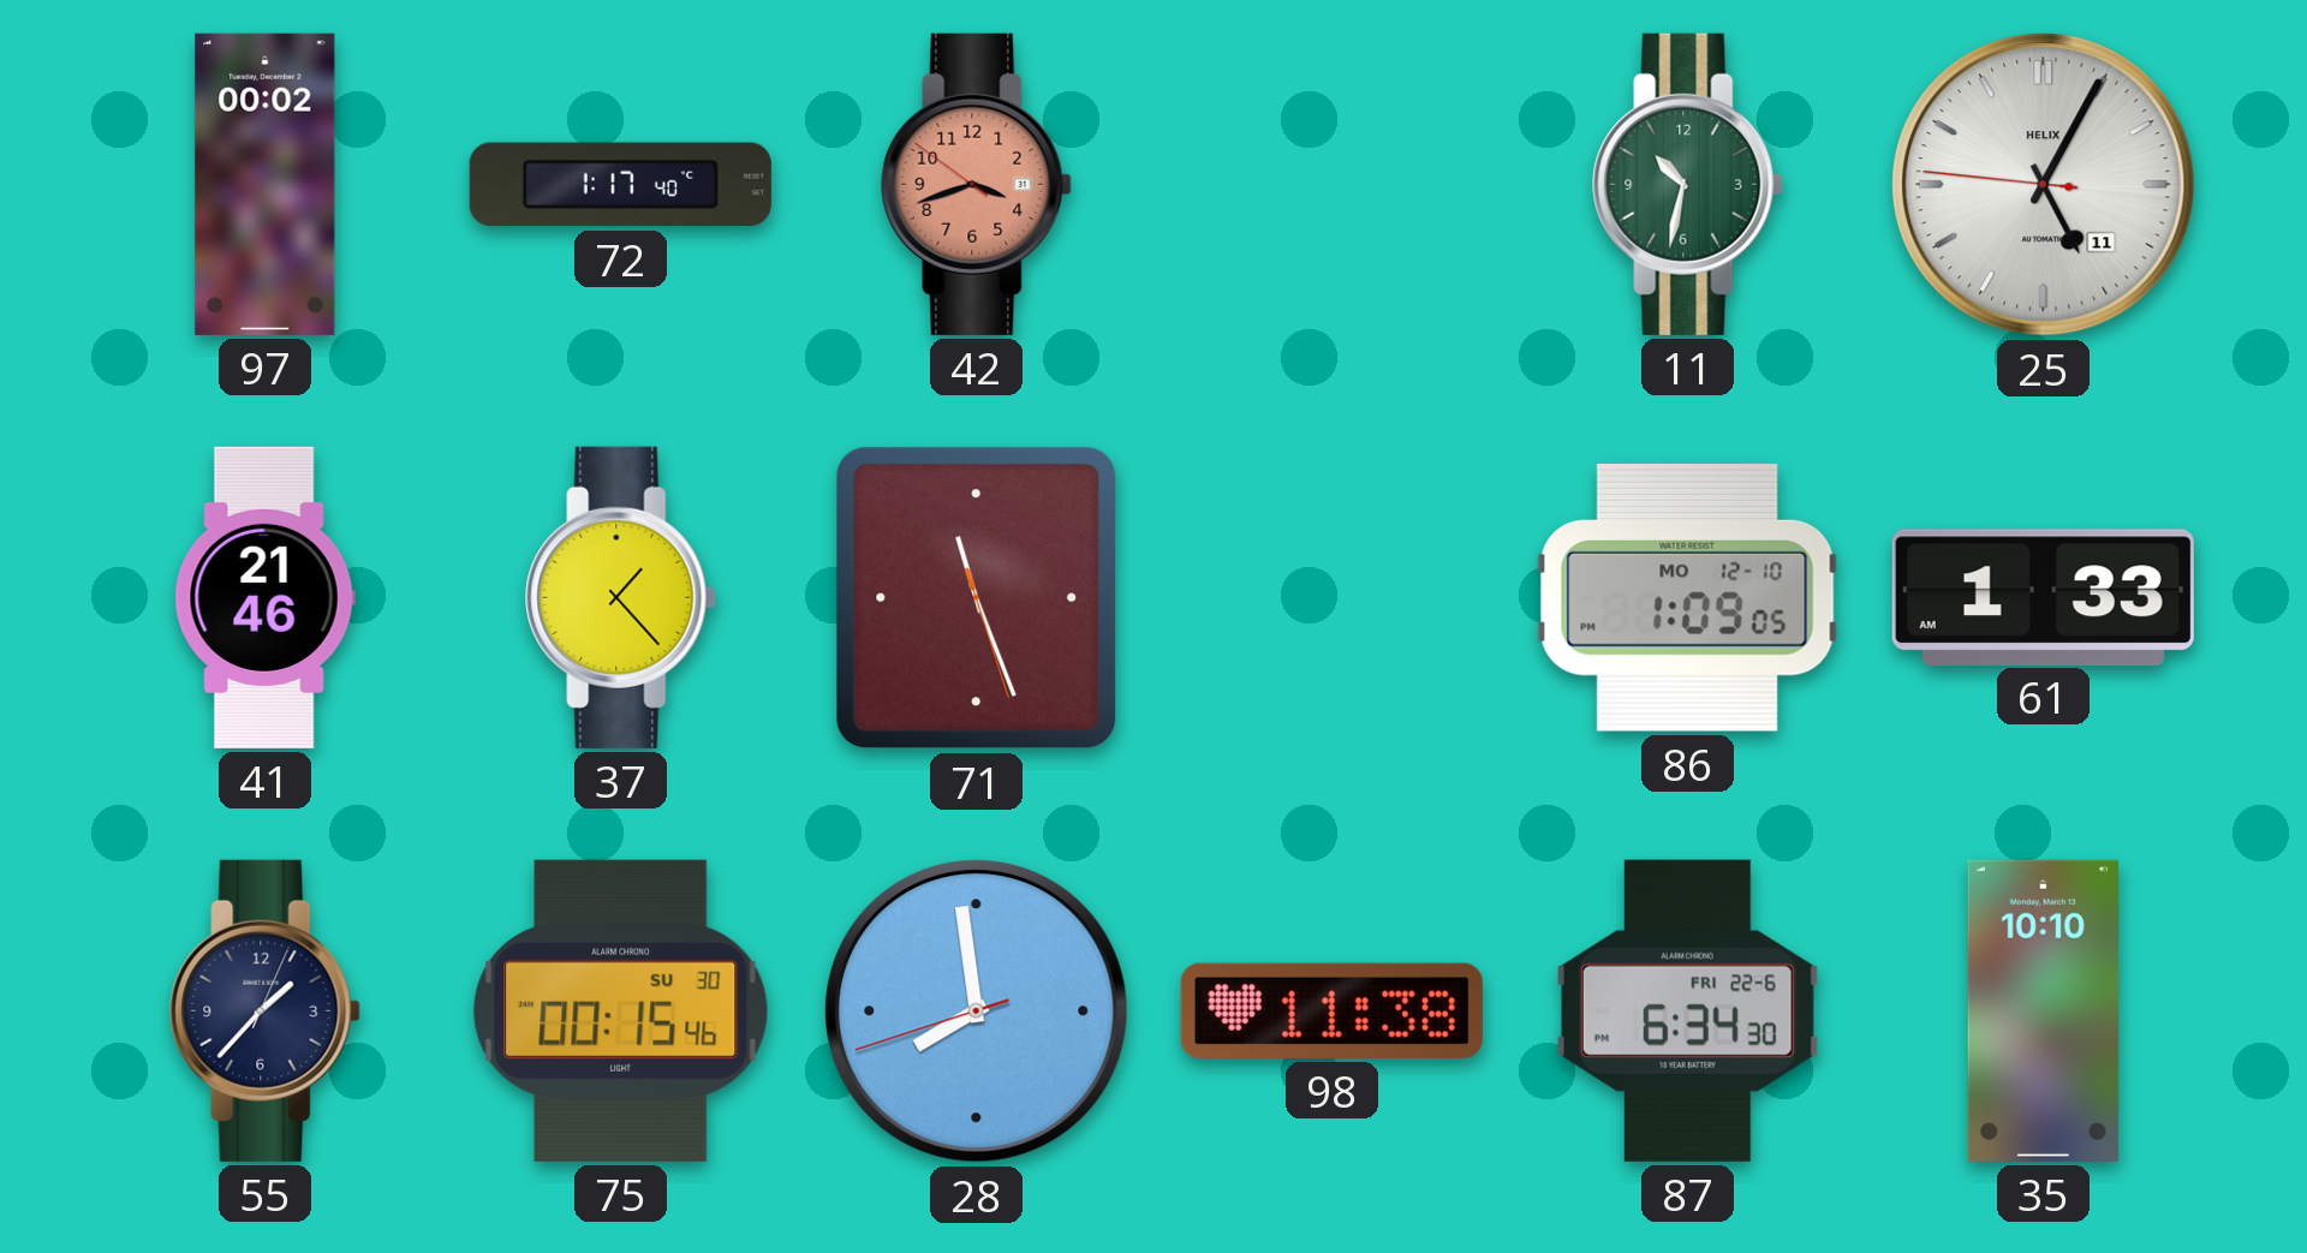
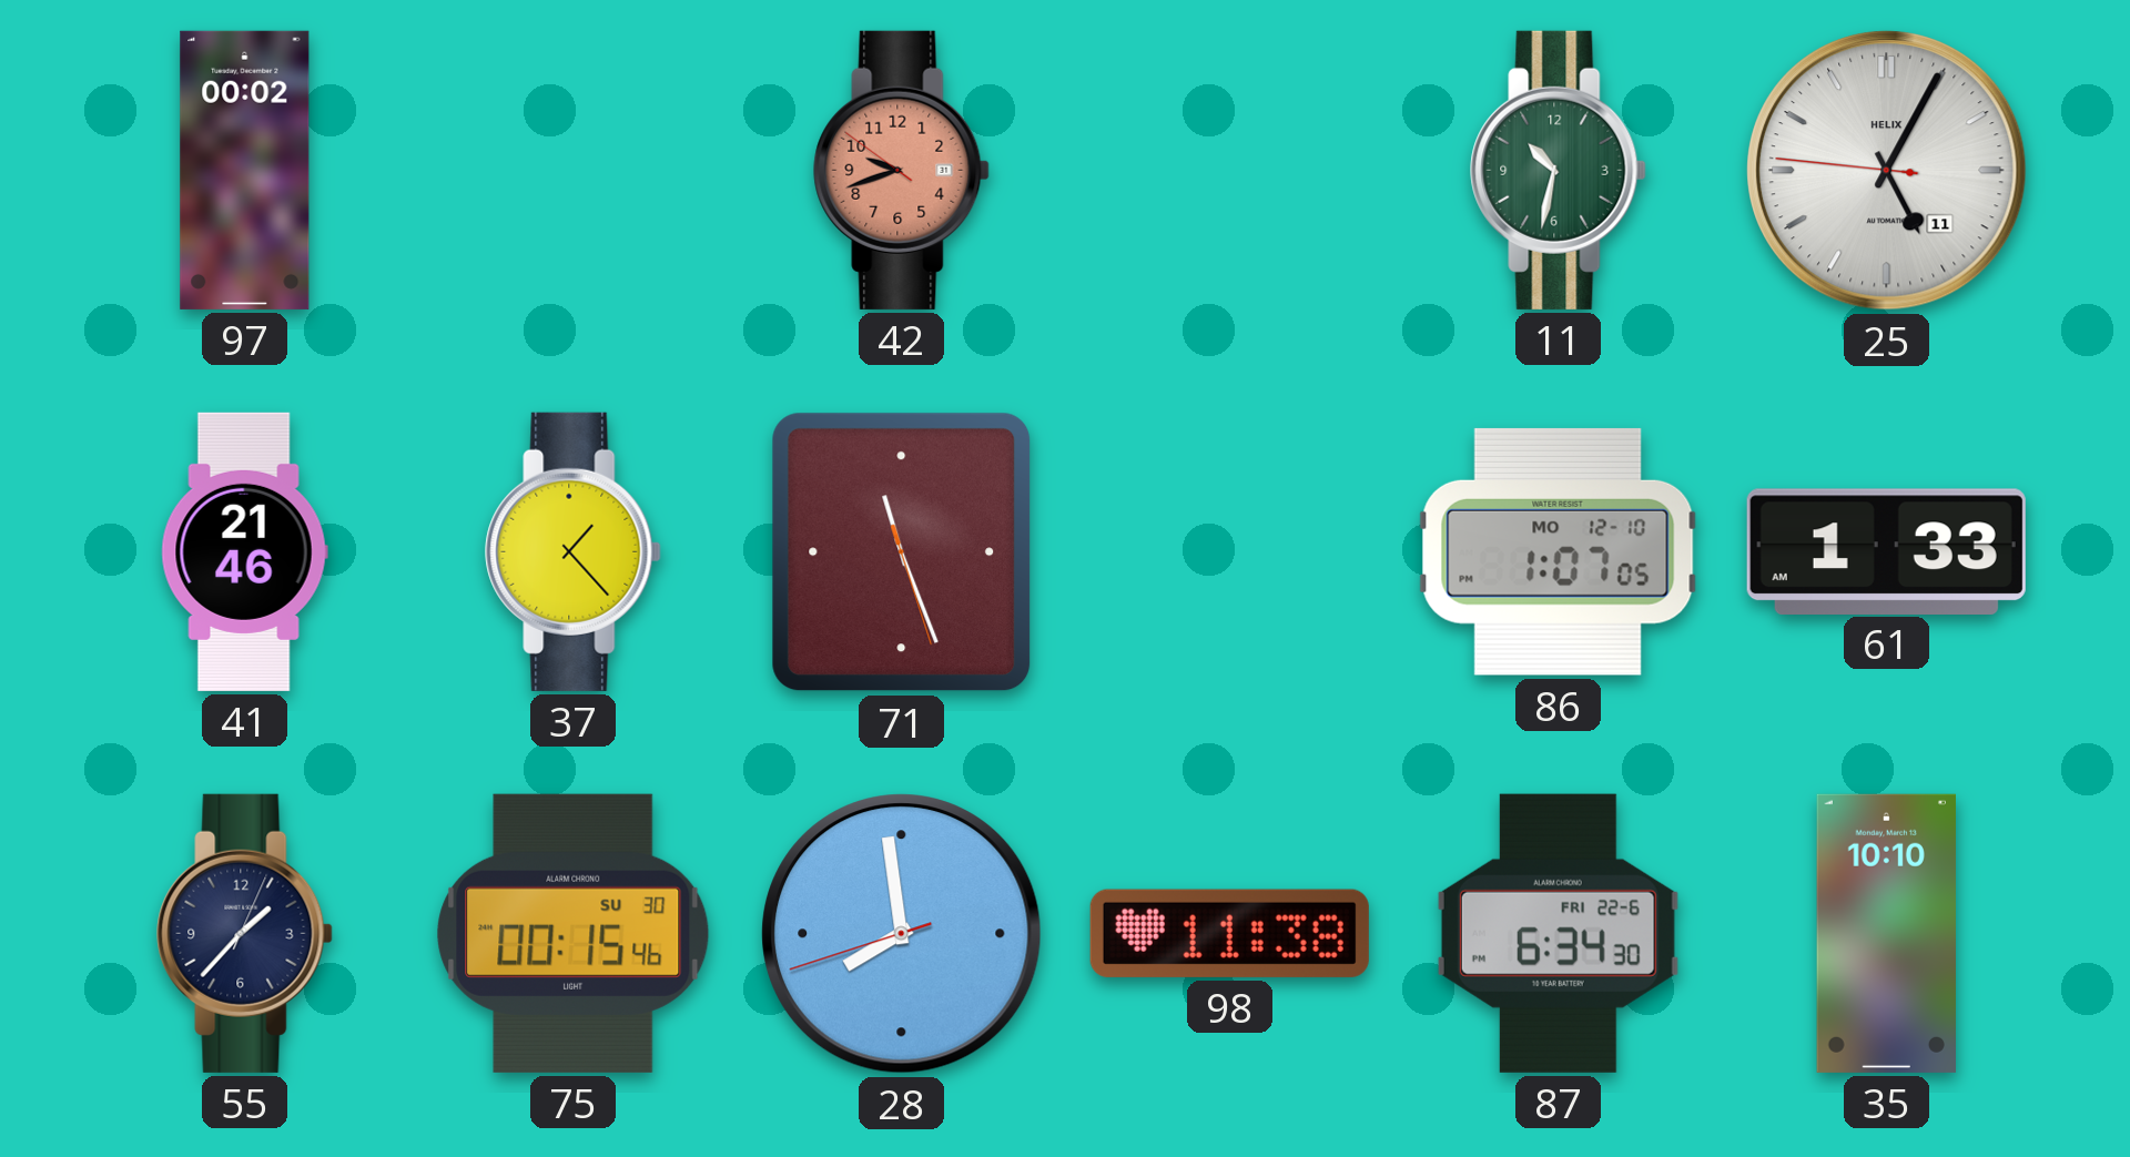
72: 1:17 -> none (620, 185)
42: 3:41 -> 9:41 (902, 170)
86: 1:09 -> 1:07 (1559, 551)
